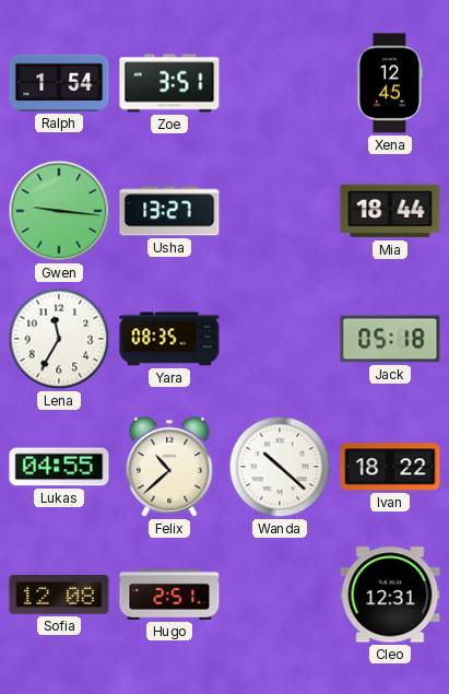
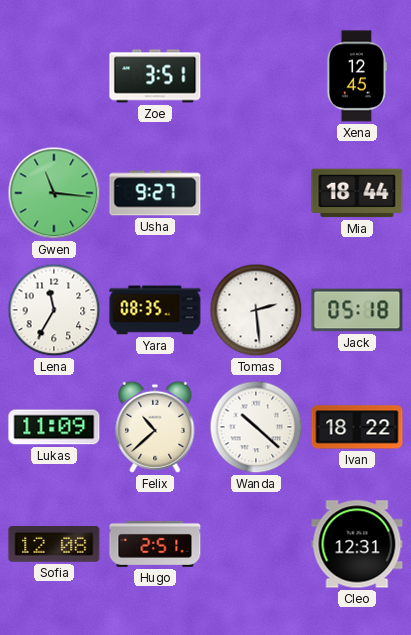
Ralph: 1:54 -> none (59, 83)
Gwen: 9:16 -> 11:16 (54, 193)
Usha: 13:27 -> 9:27 (155, 193)
Tomas: none -> 2:29 (256, 310)
Lukas: 04:55 -> 11:09 (54, 427)
